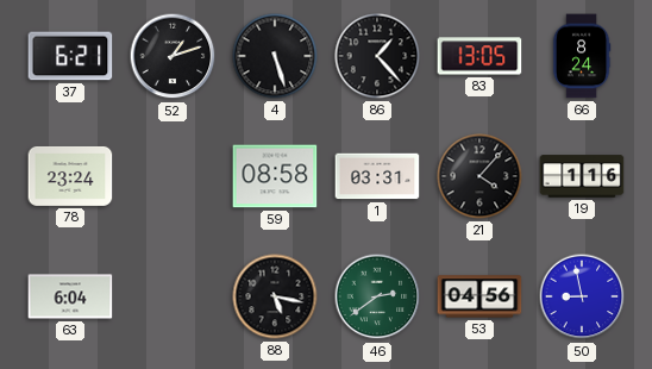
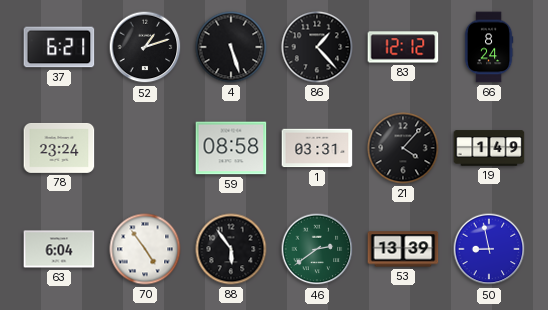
83: 13:05 -> 12:12 (403, 47)
19: 1:16 -> 1:49 (489, 148)
70: none -> 4:54 (145, 249)
88: 5:17 -> 5:54 (231, 249)
53: 04:56 -> 13:39 (403, 249)
